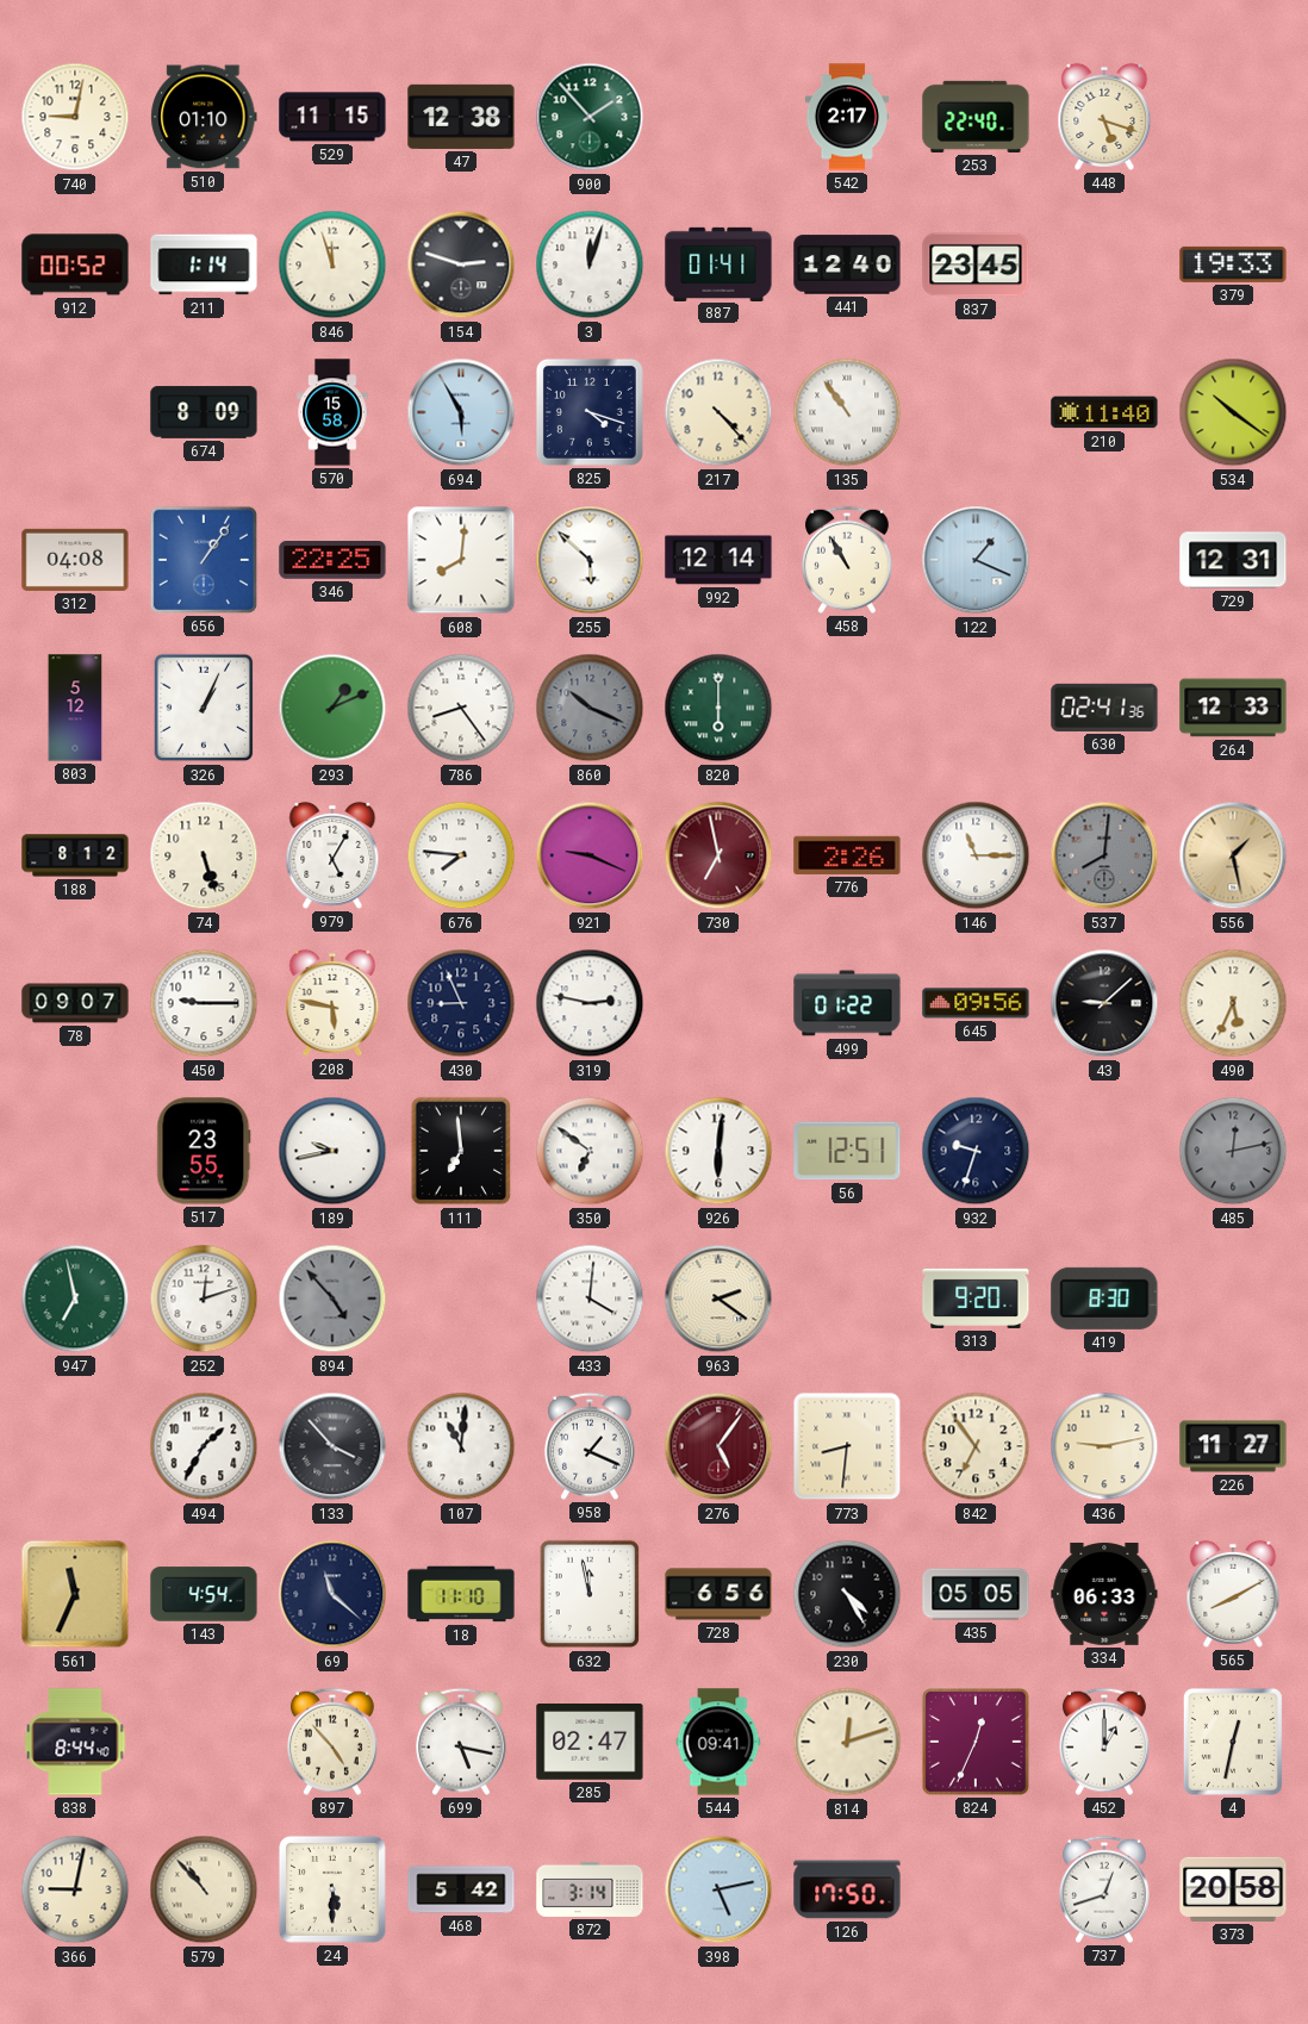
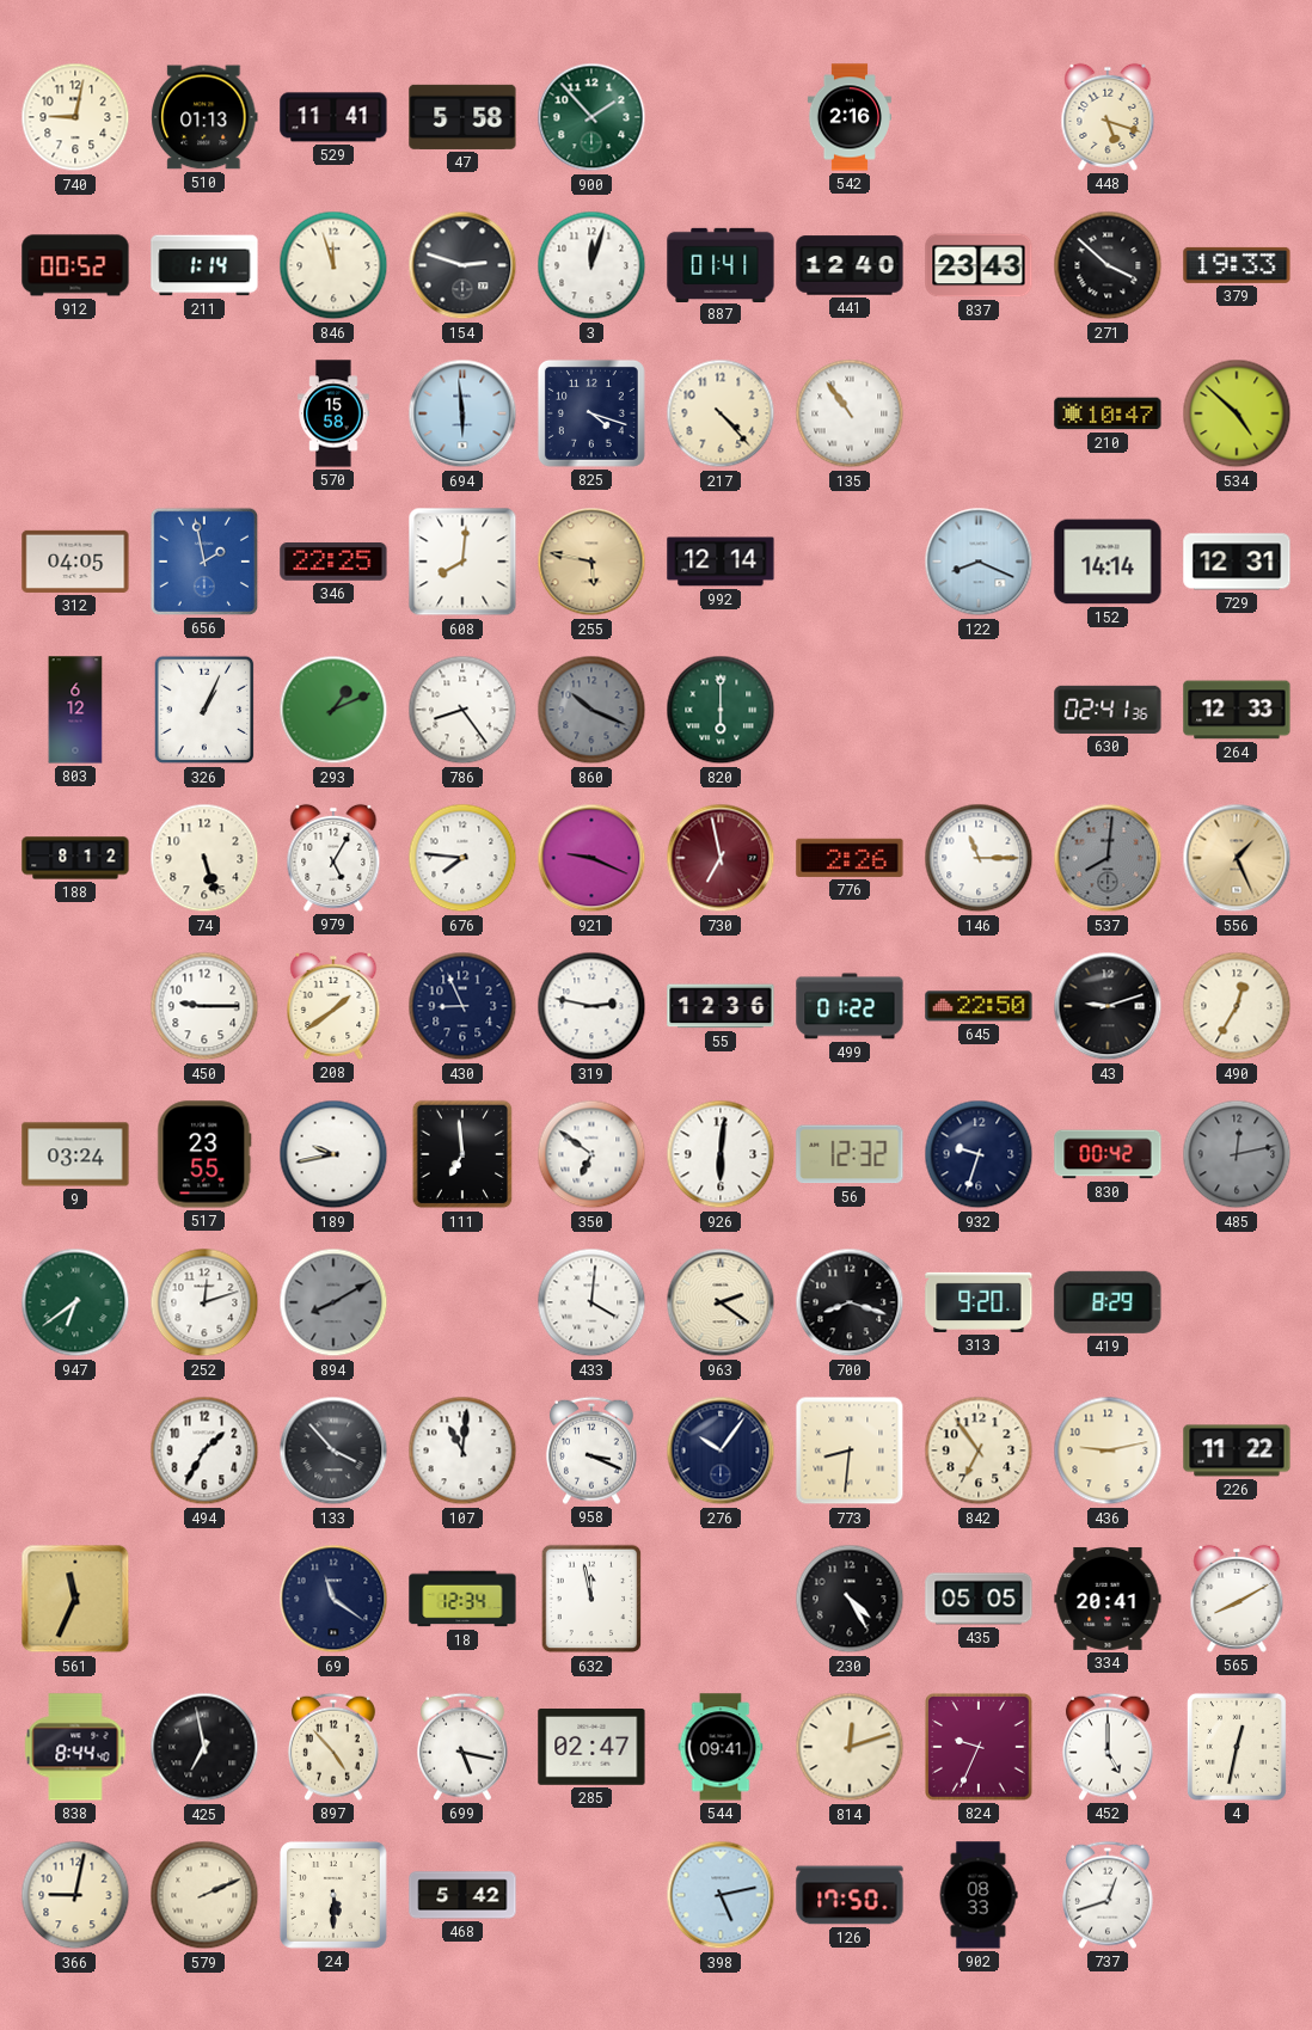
510: 01:10 -> 01:13 (204, 117)
529: 11:15 -> 11:41 (333, 117)
47: 12:38 -> 5:58 (462, 117)
542: 2:17 -> 2:16 (850, 117)
253: 22:40 -> none (976, 117)
837: 23:45 -> 23:43 (979, 265)
271: none -> 3:52 (1108, 265)
674: 8:09 -> none (204, 412)
694: 5:55 -> 5:59 (462, 413)
210: 11:40 -> 10:47 (1108, 413)
534: 10:21 -> 4:52 (1237, 413)
312: 04:08 -> 04:05 (75, 562)
656: 1:06 -> 1:58 (204, 562)
255: 5:52 -> 5:47 (591, 562)
255 dial: white -> champagne (591, 562)
458: 10:55 -> none (847, 560)
122: 1:19 -> 8:19 (979, 562)
152: none -> 14:14 (1108, 562)
803: 5:12 -> 6:12 (75, 710)
556: 1:28 -> 1:26 (1237, 858)
78: 09:07 -> none (75, 1003)
208: 5:47 -> 1:39 (333, 1006)
55: none -> 12:36 (721, 1006)
645: 09:56 -> 22:50 (979, 1006)
43: 9:08 -> 9:12 (1108, 1006)
490: 5:34 -> 12:35 (1237, 1006)
9: none -> 03:24 (75, 1154)
56: 12:51 -> 12:32 (850, 1154)
830: none -> 00:42 (1108, 1154)
947: 6:58 -> 6:39 (75, 1302)
894: 4:53 -> 8:10 (333, 1302)
700: none -> 8:18 (850, 1302)
419: 8:30 -> 8:29 (1108, 1302)
958: 1:19 -> 3:19 (591, 1451)
276: 5:06 -> 10:06 (721, 1451)
276 dial: burgundy -> navy (721, 1451)
226: 11:27 -> 11:22 (1237, 1451)
143: 4:54 -> none (204, 1594)
69: 11:22 -> 11:21 (333, 1599)
18: 11:10 -> 12:34 (462, 1599)
728: 6:56 -> none (718, 1594)
334: 06:33 -> 20:41 (1108, 1599)
425: none -> 6:58 (204, 1747)
824: 12:34 -> 9:34 (980, 1748)
452: 1:00 -> 5:00 (1108, 1747)
579: 10:53 -> 2:11 (204, 1895)
872: 3:14 -> none (590, 1889)
902: none -> 08:33 (979, 1895)
373: 20:58 -> none (1233, 1889)
